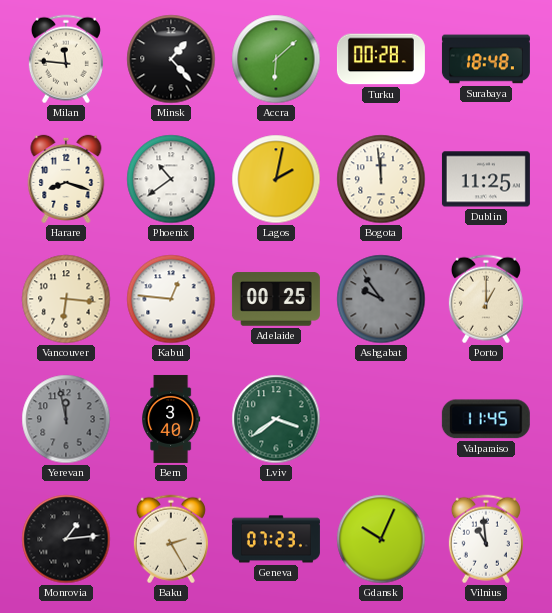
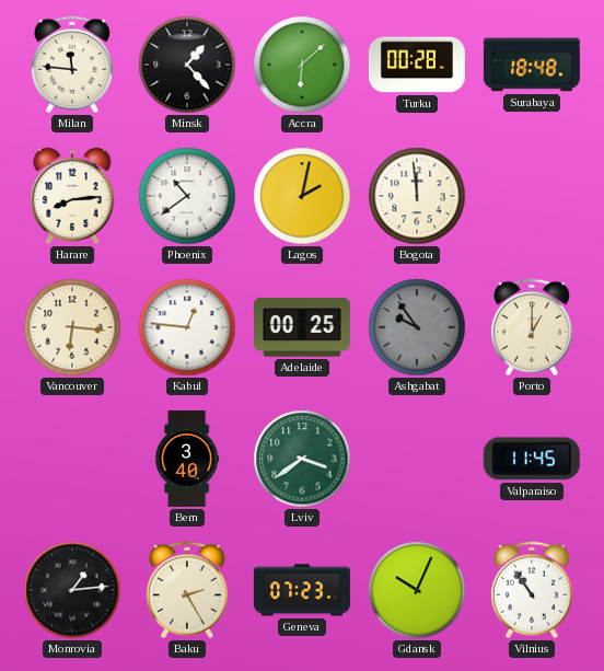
Harare: 8:18 -> 8:14 (72, 196)
Dublin: 11:25 -> none (486, 179)
Yerevan: 11:58 -> none (66, 419)
Vilnius: 10:59 -> 10:54 (532, 590)
